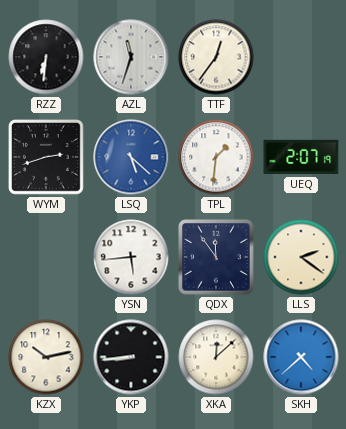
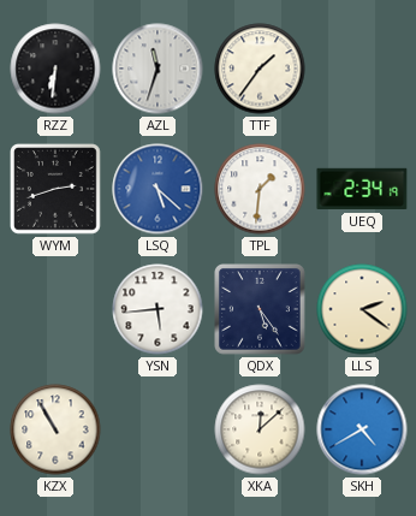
TTF: 12:36 -> 1:36 (260, 69)
UEQ: 2:07 -> 2:34 (362, 189)
QDX: 11:54 -> 5:24 (261, 310)
KZX: 10:13 -> 10:55 (55, 429)
YKP: 8:44 -> none (131, 357)
SKH: 4:38 -> 4:40 (362, 429)
